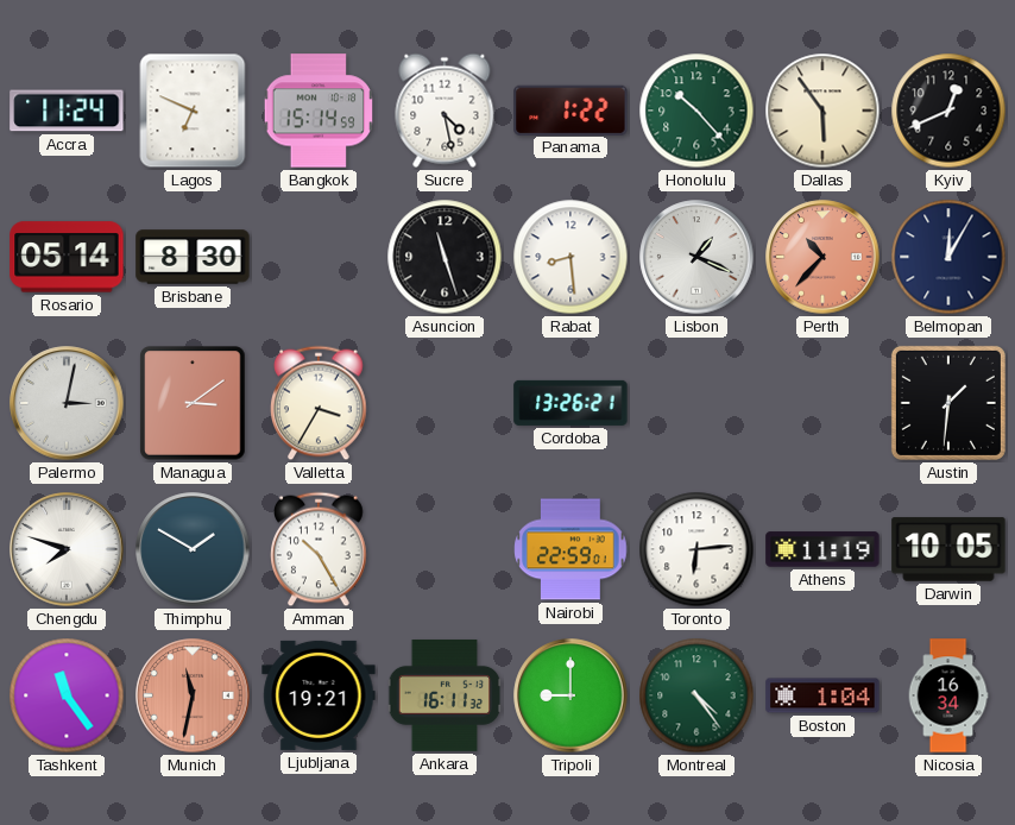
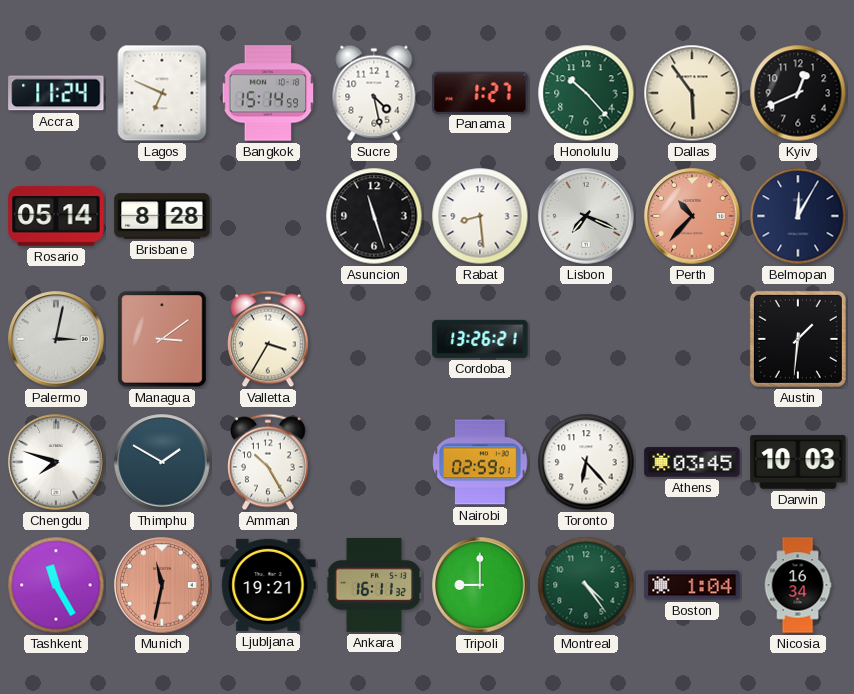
Panama: 1:22 -> 1:27 (480, 92)
Brisbane: 8:30 -> 8:28 (162, 216)
Lisbon: 1:19 -> 7:19 (586, 216)
Nairobi: 22:59 -> 02:59 (480, 462)
Toronto: 6:14 -> 6:23 (586, 462)
Athens: 11:19 -> 03:45 (692, 462)
Darwin: 10:05 -> 10:03 (798, 462)
Tashkent: 11:24 -> 11:25 (56, 585)
